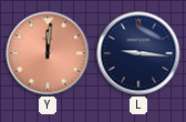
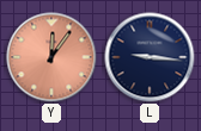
Y: 12:01 -> 12:06 (51, 57)
